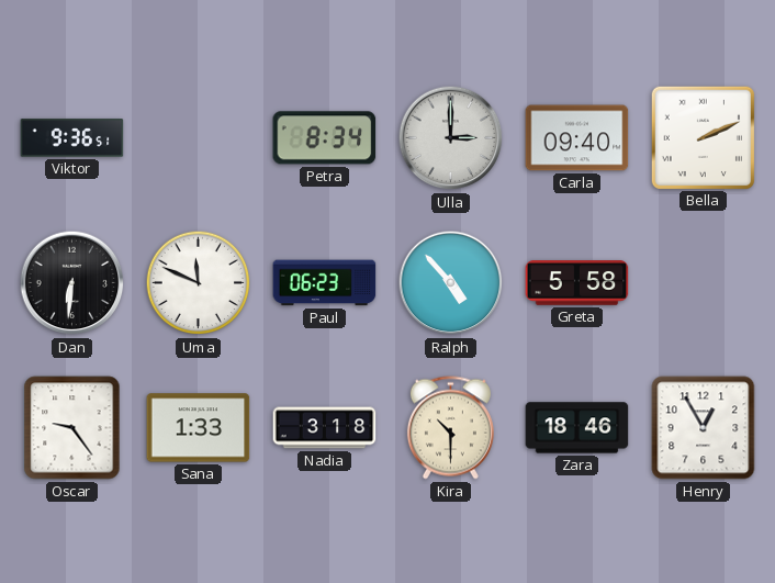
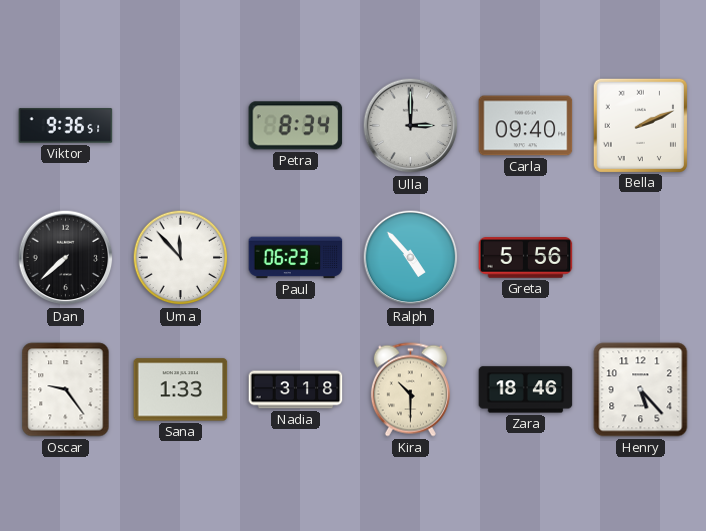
Dan: 6:31 -> 7:38 (66, 258)
Uma: 11:49 -> 11:53 (181, 258)
Greta: 5:58 -> 5:56 (526, 258)
Henry: 12:55 -> 5:23 (641, 390)
